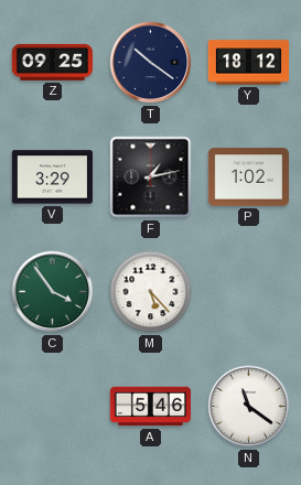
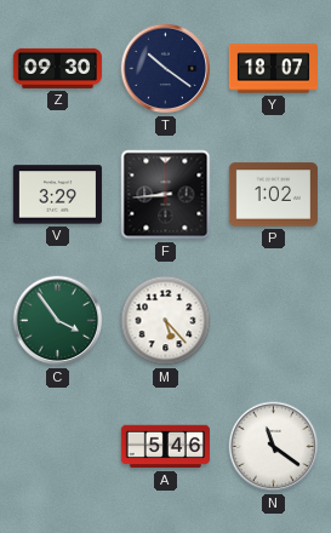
Z: 09:25 -> 09:30 (57, 68)
Y: 18:12 -> 18:07 (273, 69)
F: 1:13 -> 8:44 (166, 195)
